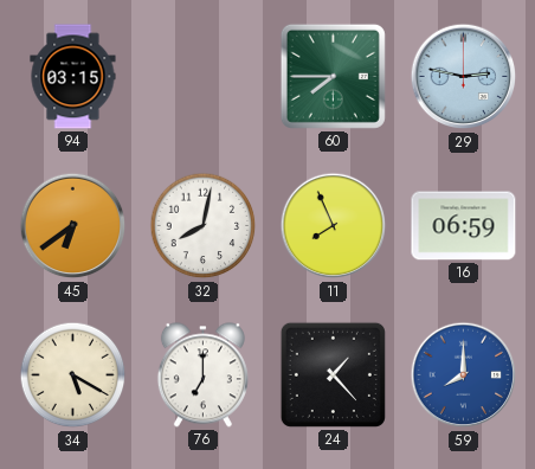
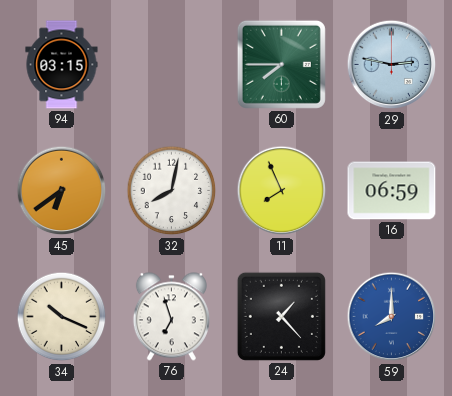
34: 5:20 -> 10:19 (62, 317)
76: 7:00 -> 6:57 (171, 317)
